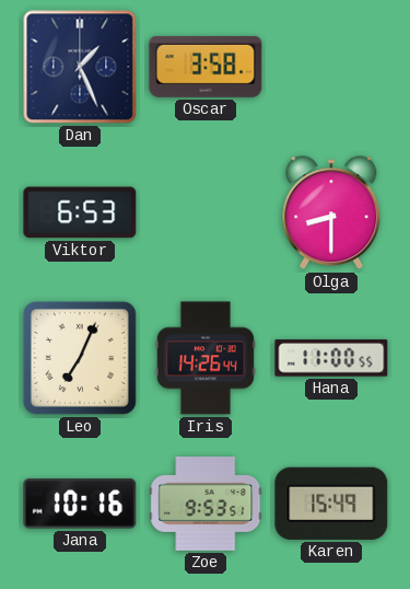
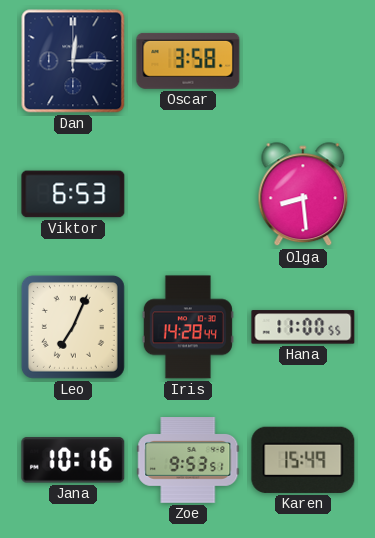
Dan: 1:26 -> 12:15 (73, 61)
Olga: 8:30 -> 8:29 (303, 195)
Iris: 14:26 -> 14:28 (188, 327)
